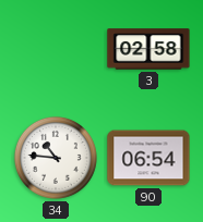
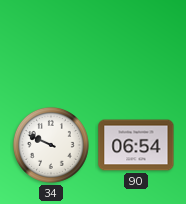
3: 02:58 -> none (148, 49)
34: 10:46 -> 9:49 (51, 145)
